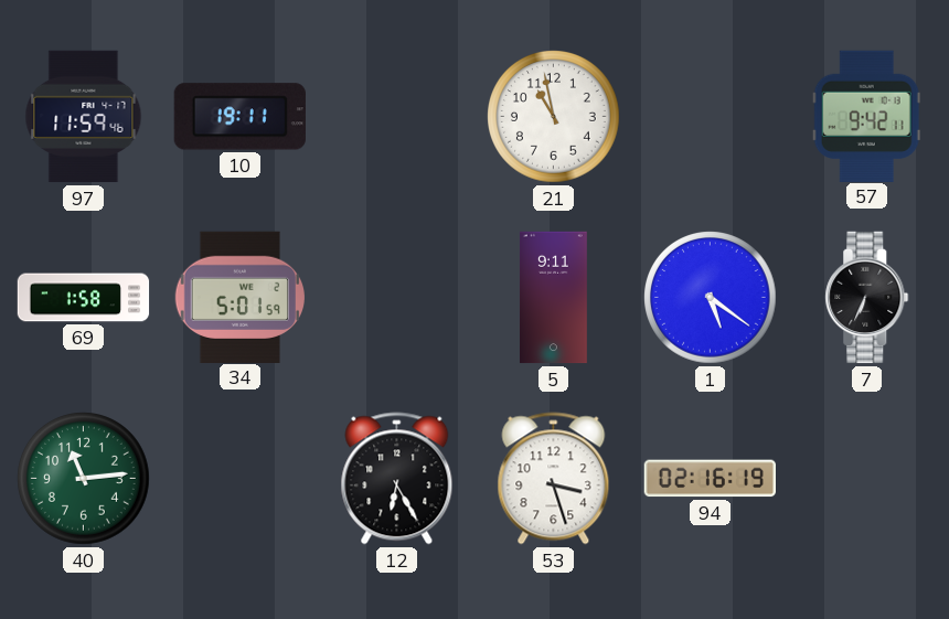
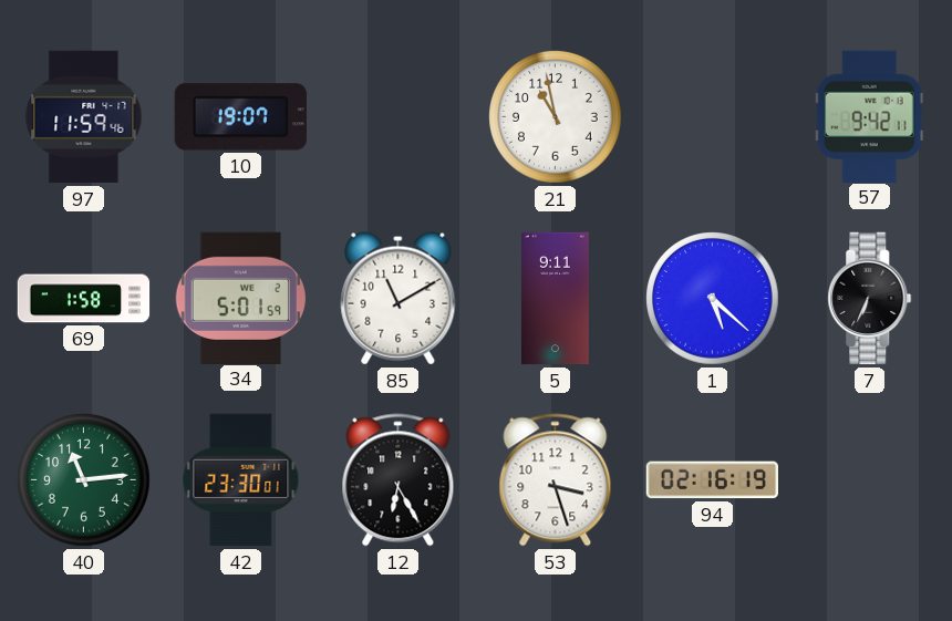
10: 19:11 -> 19:07 (240, 117)
85: none -> 11:10 (399, 299)
1: 5:21 -> 5:22 (713, 299)
42: none -> 23:30 (241, 480)
